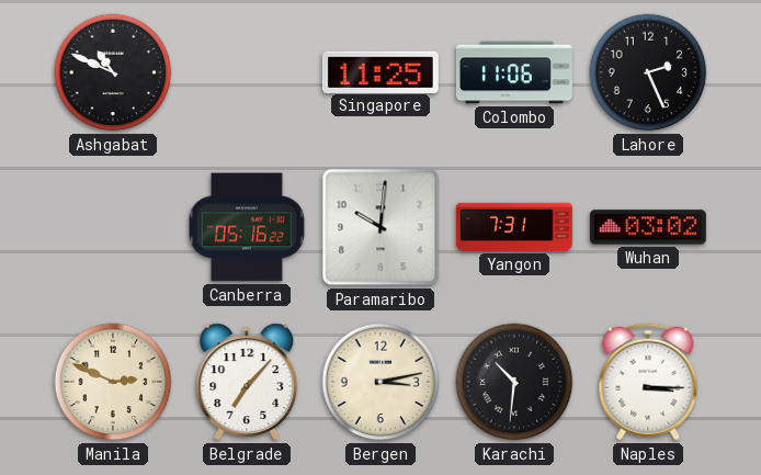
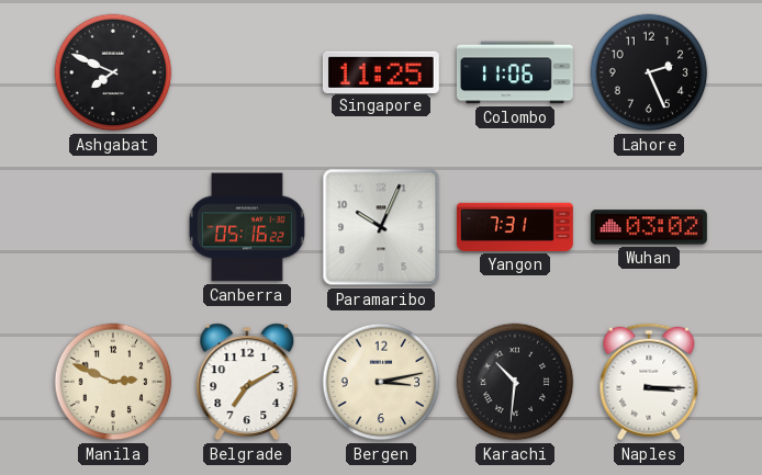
Ashgabat: 10:49 -> 7:49 (113, 72)
Paramaribo: 10:01 -> 10:04 (381, 227)
Belgrade: 7:07 -> 7:10 (247, 382)
